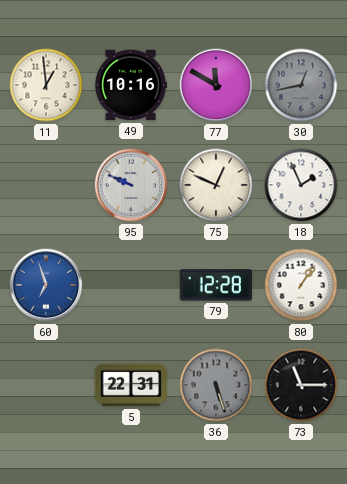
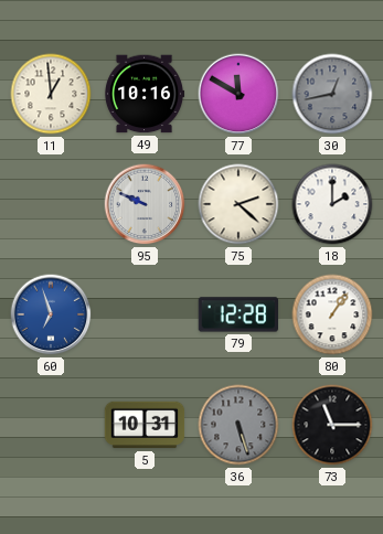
75: 12:49 -> 2:22 (238, 204)
18: 1:56 -> 2:00 (332, 204)
5: 22:31 -> 10:31 (145, 425)
